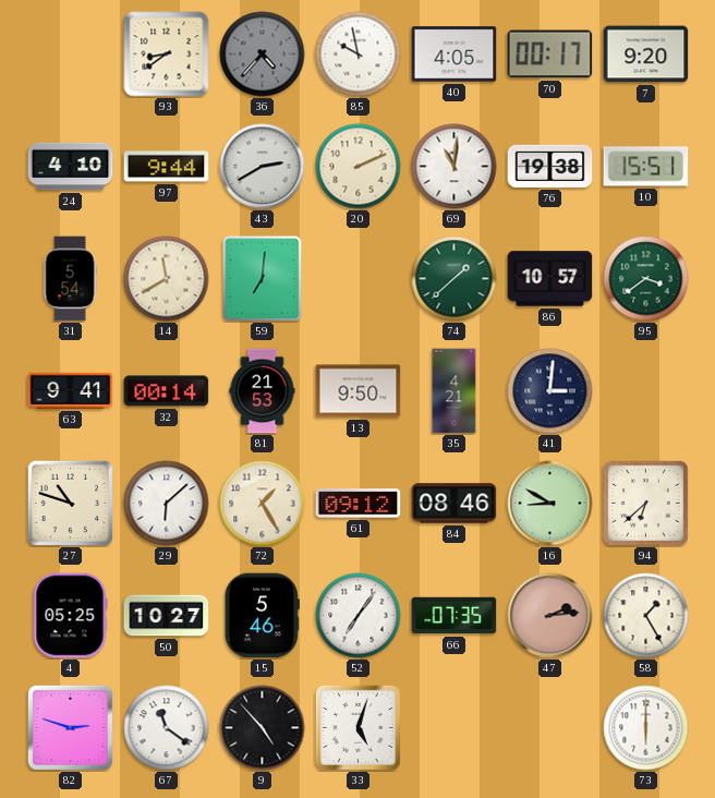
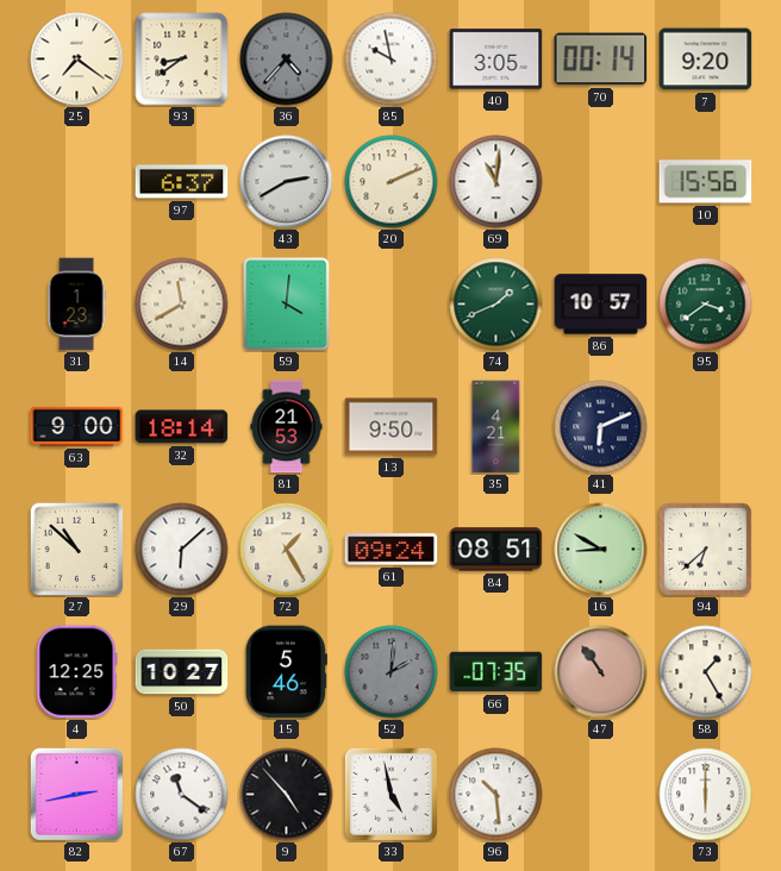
25: none -> 7:21 (77, 59)
40: 4:05 -> 3:05 (496, 59)
70: 00:17 -> 00:14 (601, 59)
24: 4:10 -> none (71, 167)
97: 9:44 -> 6:37 (182, 182)
76: 19:38 -> none (550, 166)
10: 15:51 -> 15:56 (706, 182)
31: 5:54 -> 1:23 (76, 305)
59: 7:01 -> 4:01 (287, 305)
74: 1:38 -> 1:41 (496, 305)
63: 9:41 -> 9:00 (77, 426)
32: 00:14 -> 18:14 (182, 427)
41: 3:01 -> 6:11 (601, 427)
27: 10:48 -> 10:52 (76, 549)
61: 09:12 -> 09:24 (392, 550)
84: 08:46 -> 08:51 (496, 550)
4: 05:25 -> 12:25 (76, 672)
52: 7:06 -> 2:01 (392, 672)
52 dial: white -> grey (392, 672)
47: 2:14 -> 10:54 (601, 672)
82: 2:48 -> 2:43 (76, 794)
33: 5:03 -> 4:58 (390, 794)
96: none -> 10:29 (496, 795)
